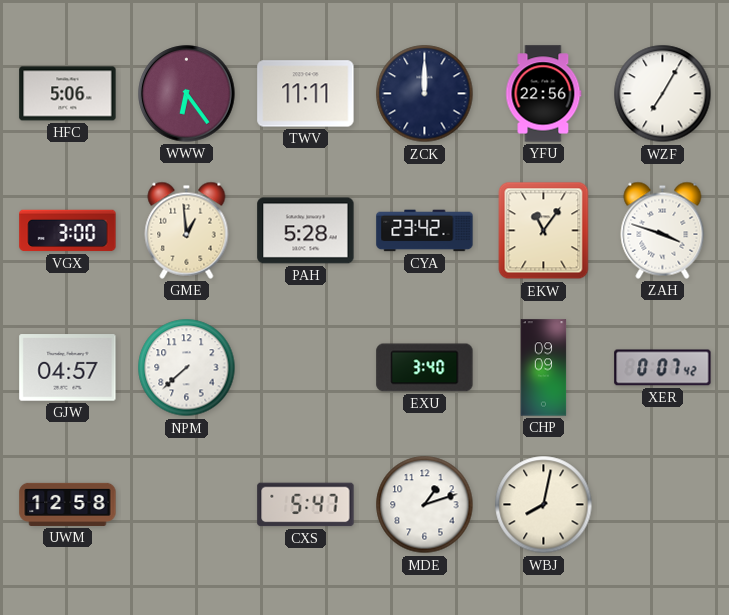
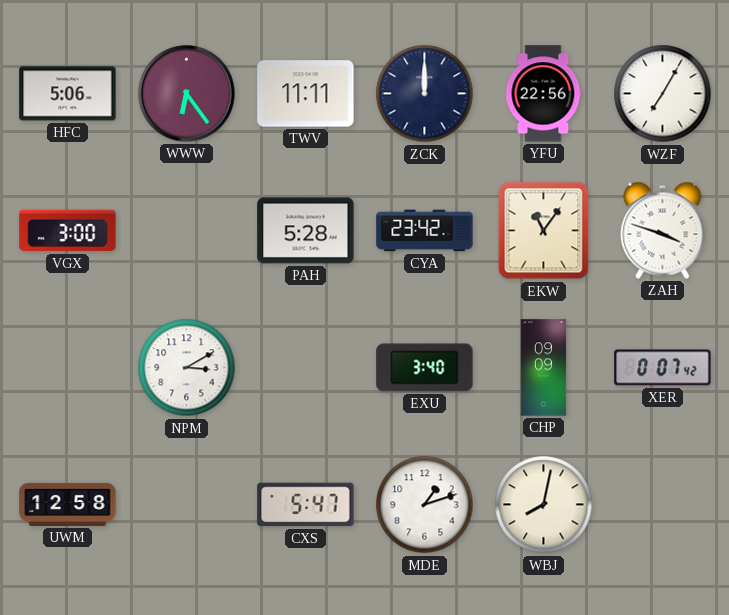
GME: 12:59 -> none (187, 230)
GJW: 04:57 -> none (68, 368)
NPM: 7:38 -> 3:10 (187, 368)
